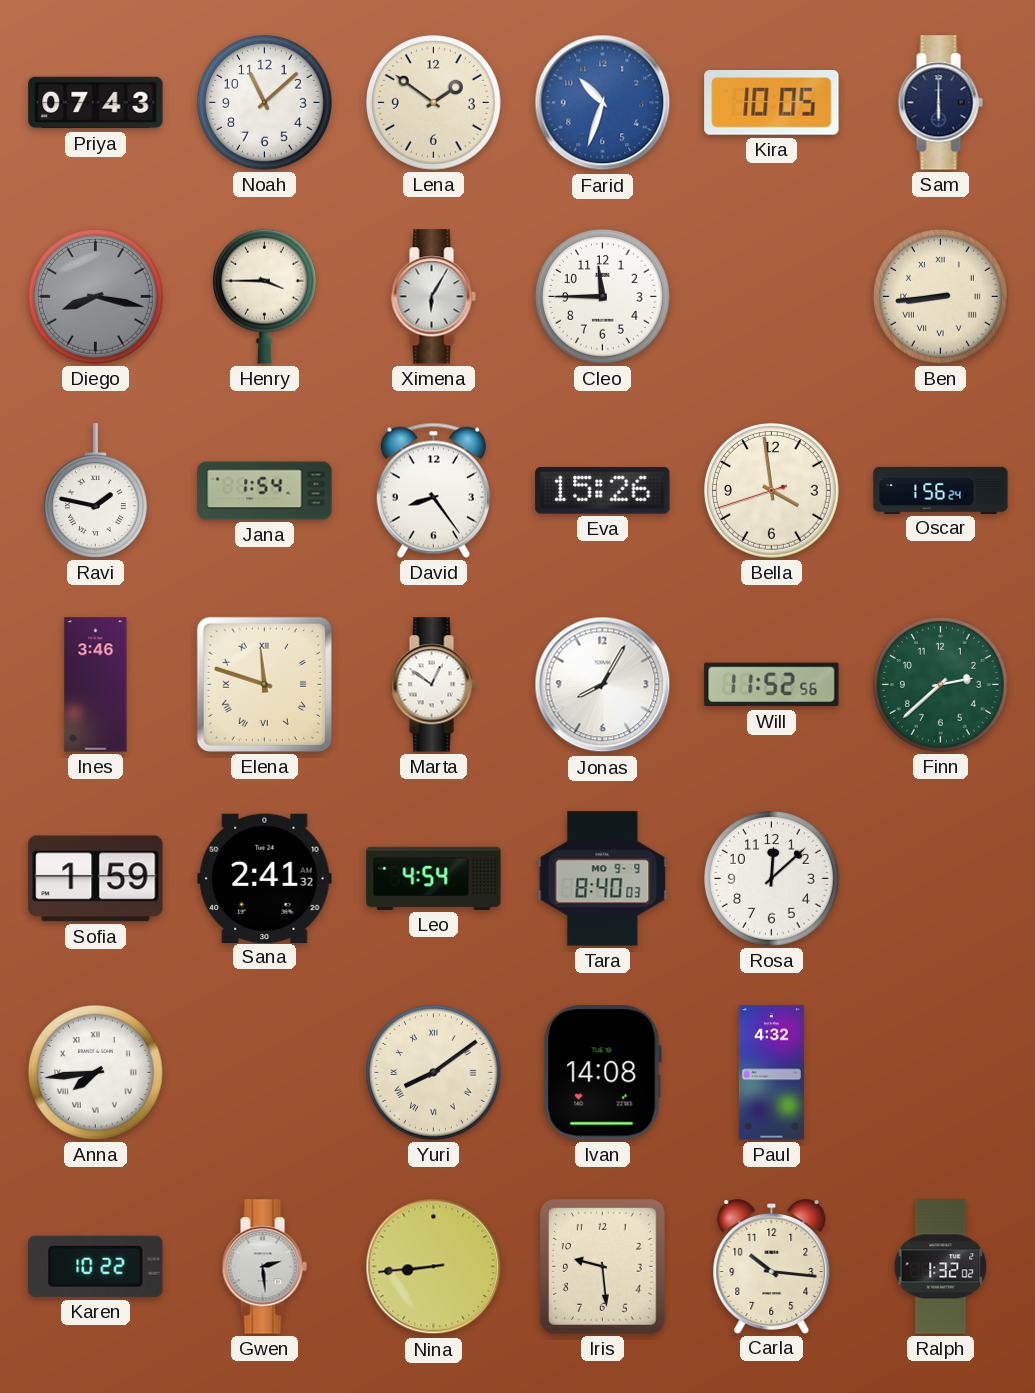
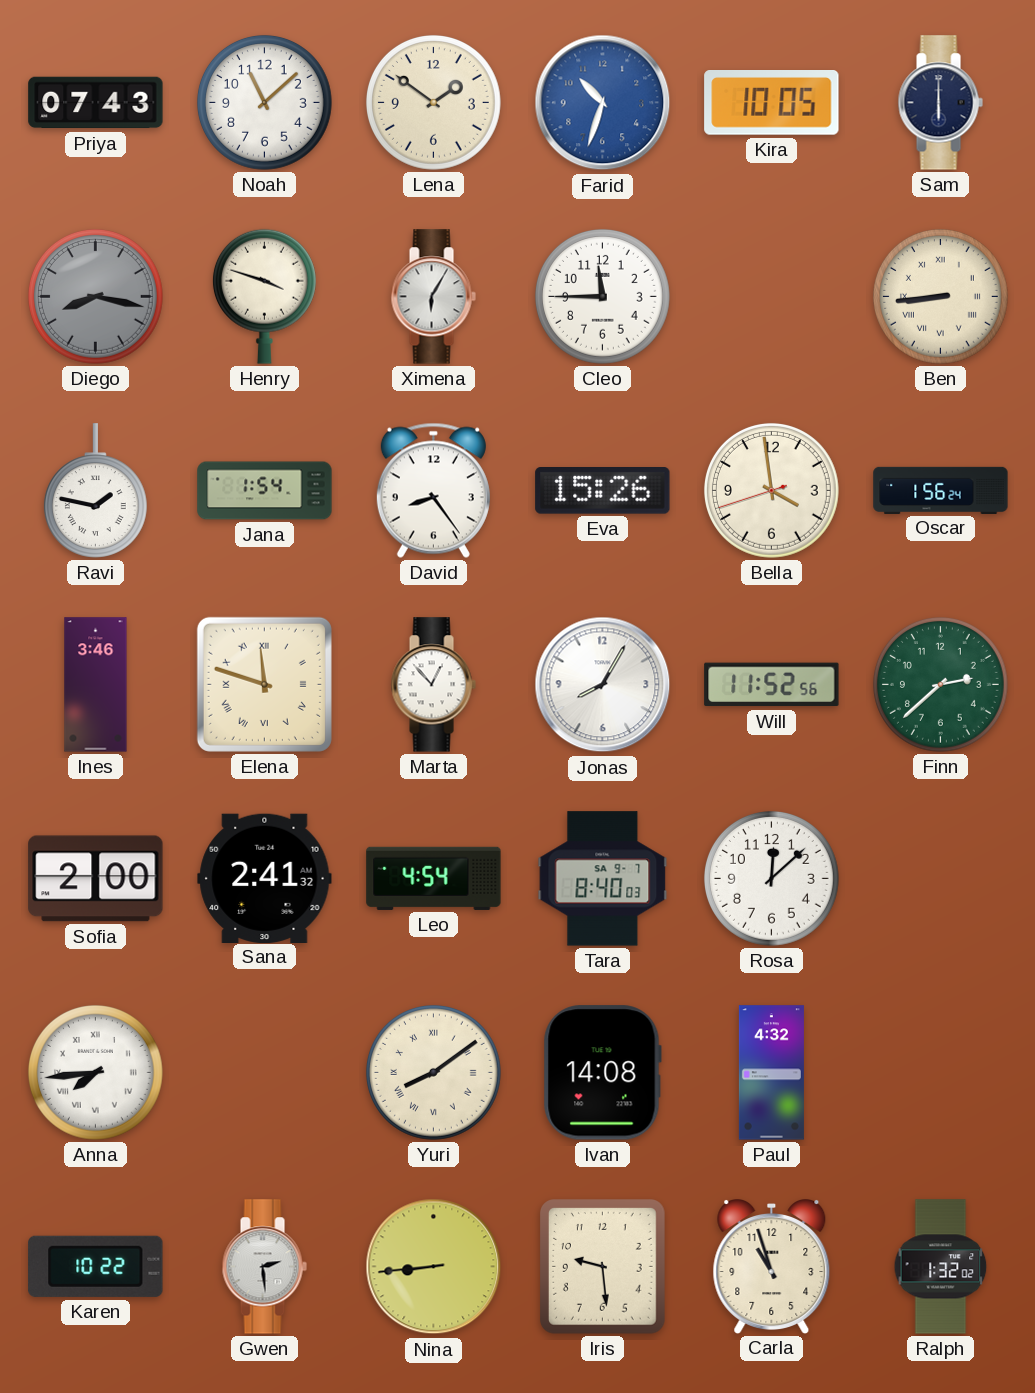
Henry: 3:45 -> 3:48 (264, 296)
Marta: 12:51 -> 12:53 (433, 685)
Sofia: 1:59 -> 2:00 (96, 879)
Tara date: MO 9-9 -> SA 9-7 (603, 879)
Carla: 10:16 -> 10:57 (772, 1267)
